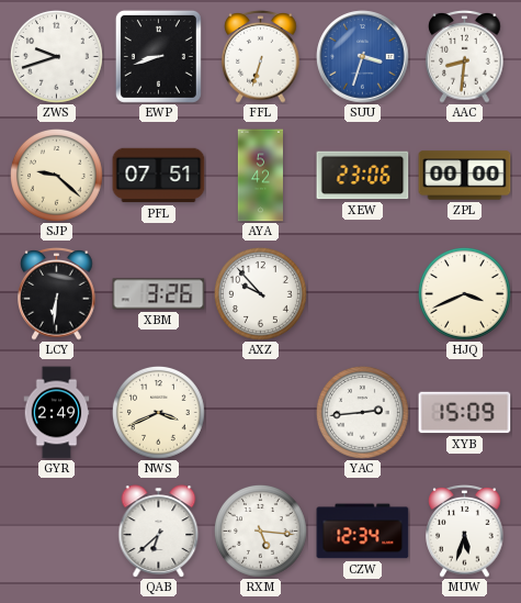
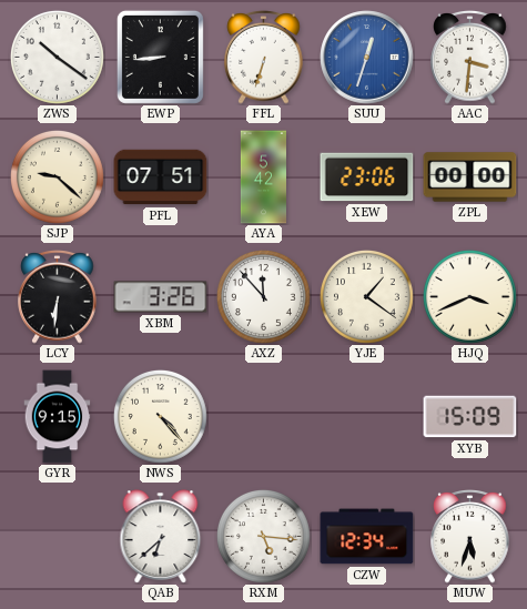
ZWS: 9:42 -> 10:21 (57, 57)
EWP: 8:42 -> 8:44 (160, 57)
SUU: 3:33 -> 12:33 (367, 58)
AAC: 8:31 -> 3:31 (470, 58)
AXZ: 9:53 -> 11:53 (263, 296)
YJE: none -> 1:21 (366, 296)
GYR: 2:49 -> 9:15 (58, 417)
NWS: 3:41 -> 4:23 (160, 416)
YAC: 2:44 -> none (362, 412)
